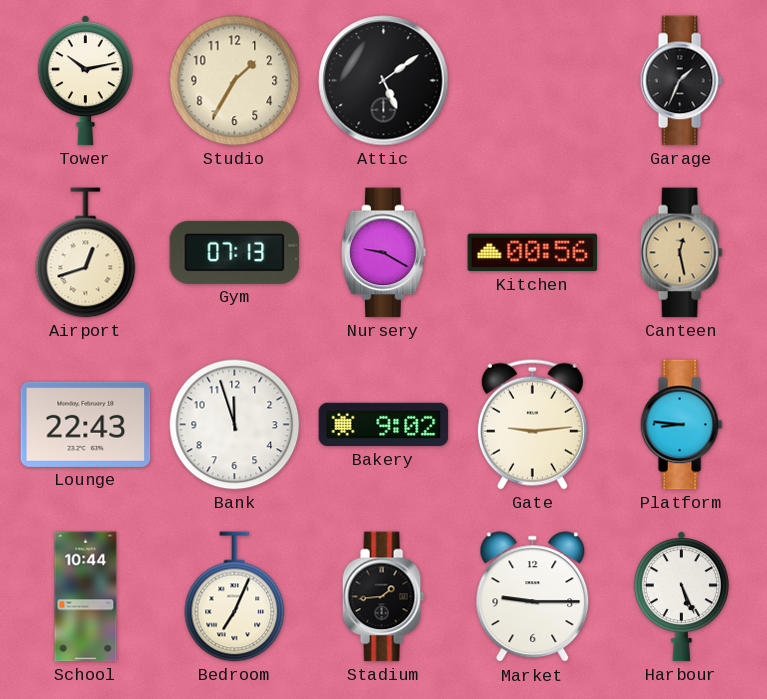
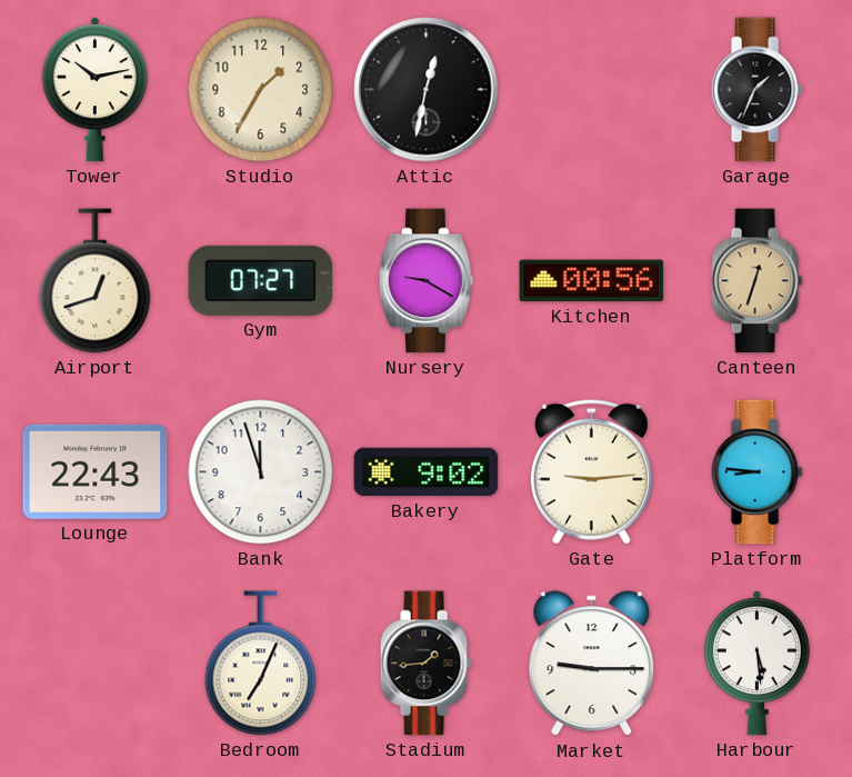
Attic: 5:09 -> 12:32 (427, 90)
Gym: 07:13 -> 07:27 (261, 280)
Canteen: 12:28 -> 12:33 (756, 281)
School: 10:44 -> none (86, 597)
Harbour: 5:26 -> 5:29 (756, 664)
